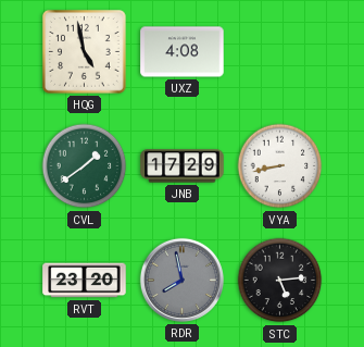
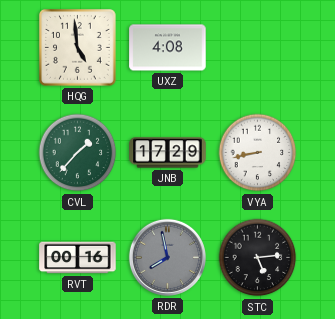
HQG: 4:58 -> 4:59 (78, 48)
CVL: 1:39 -> 1:37 (78, 153)
RVT: 23:20 -> 00:16 (78, 258)
